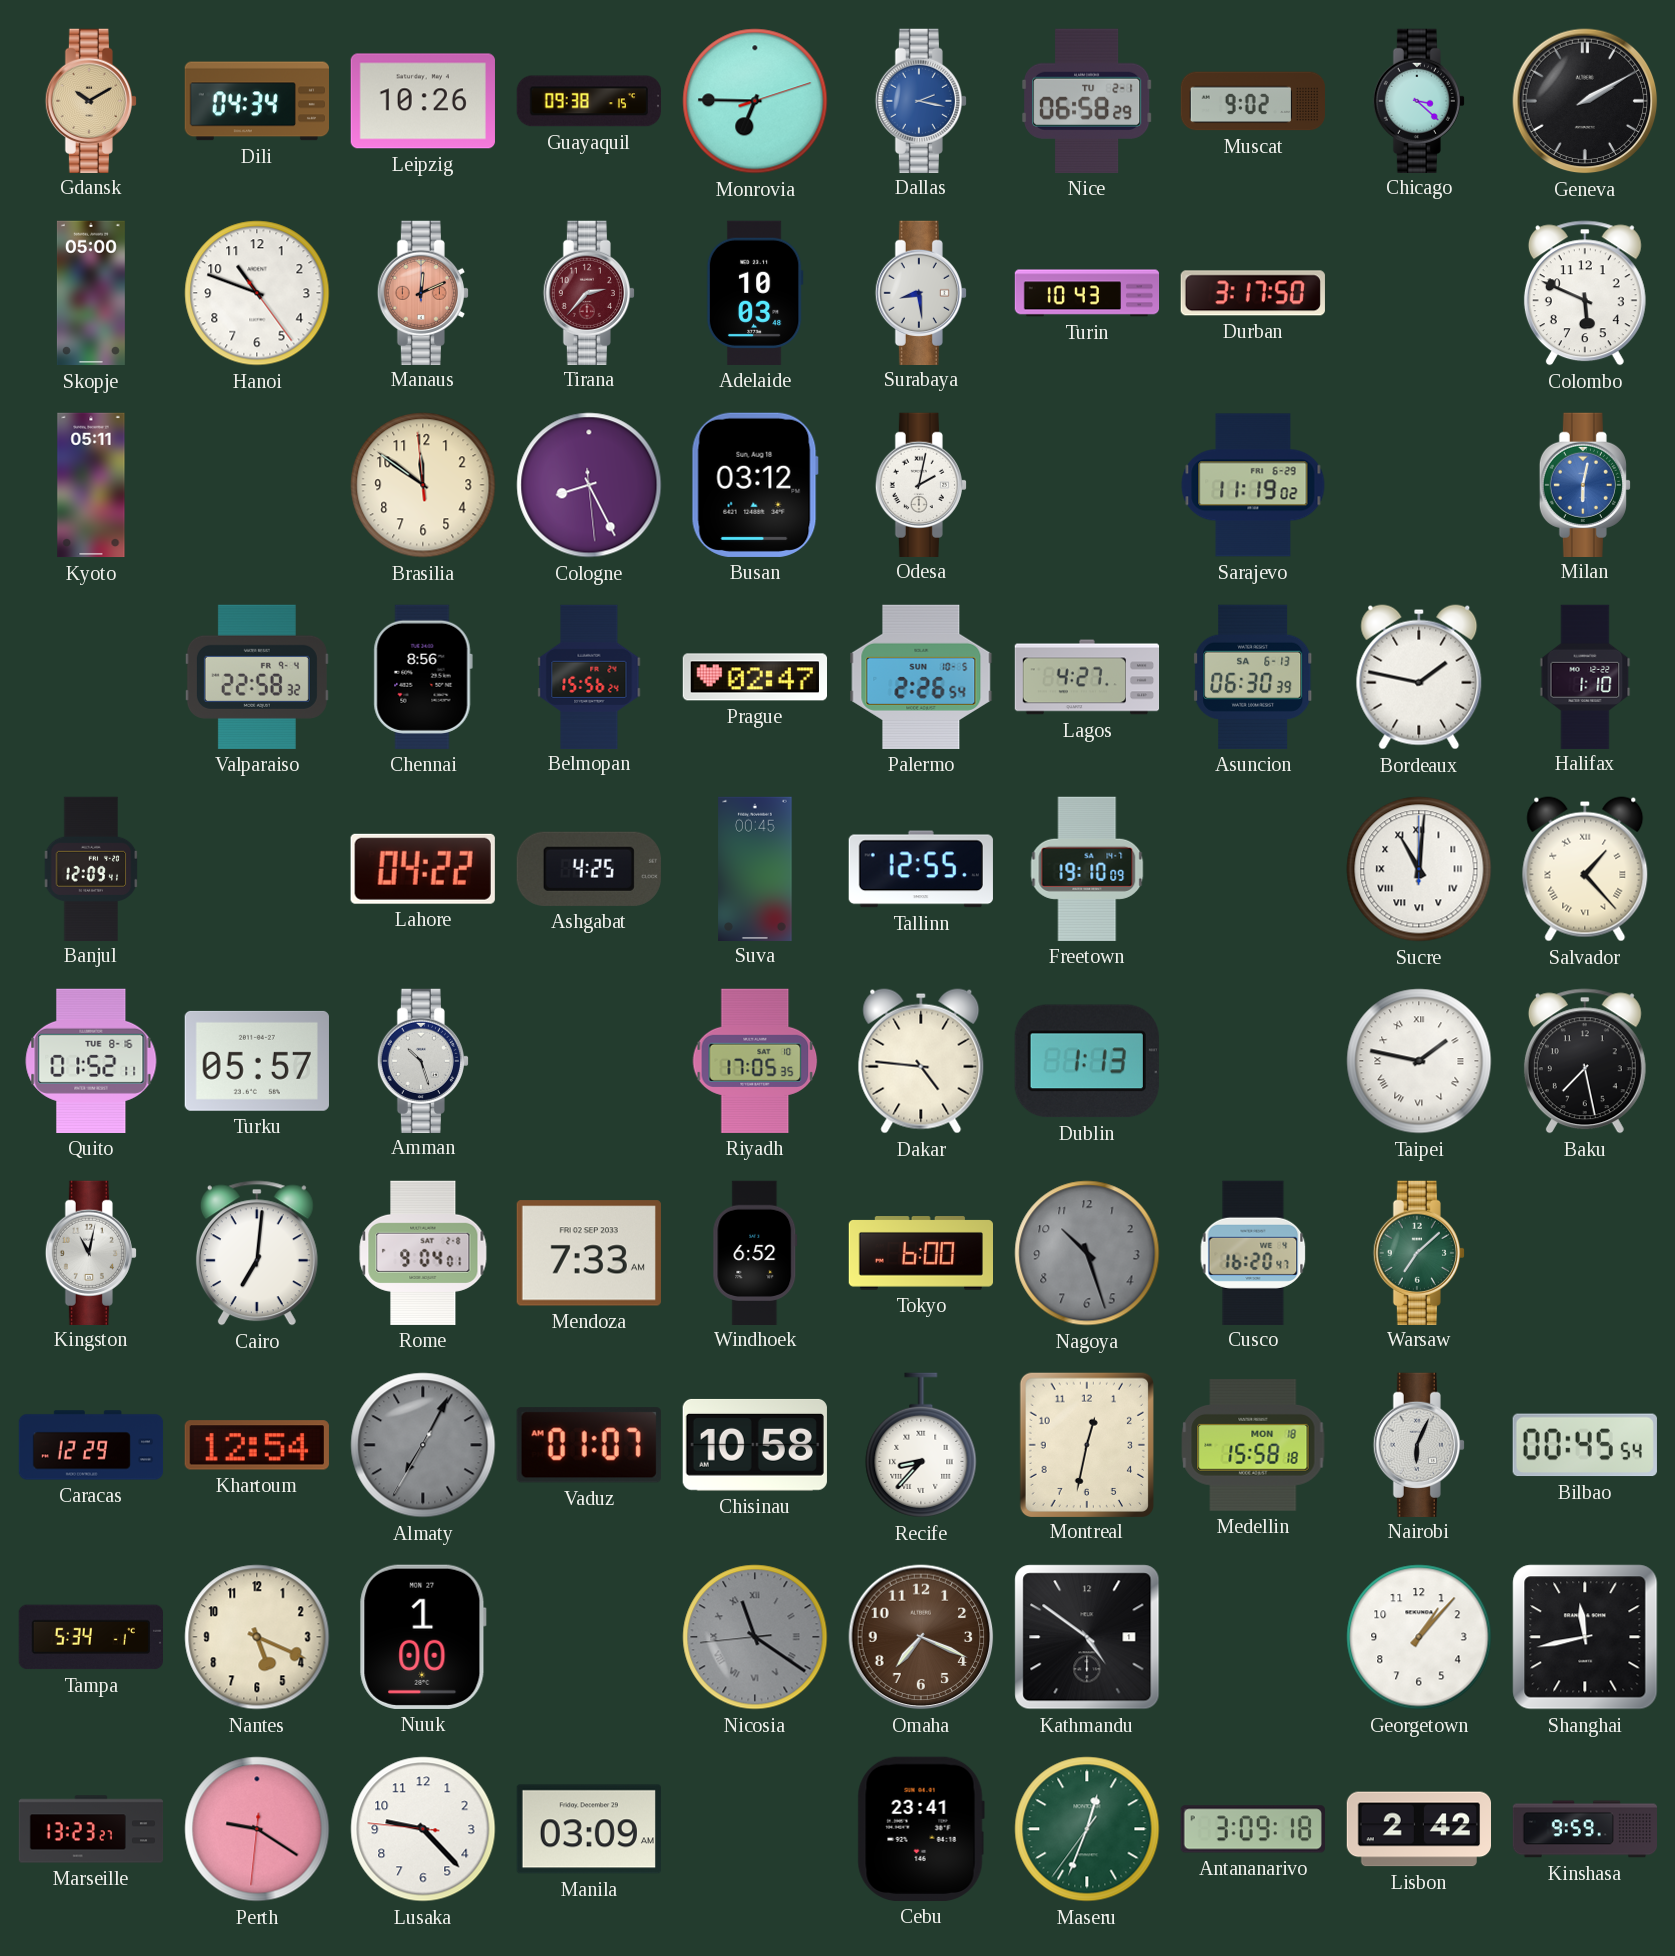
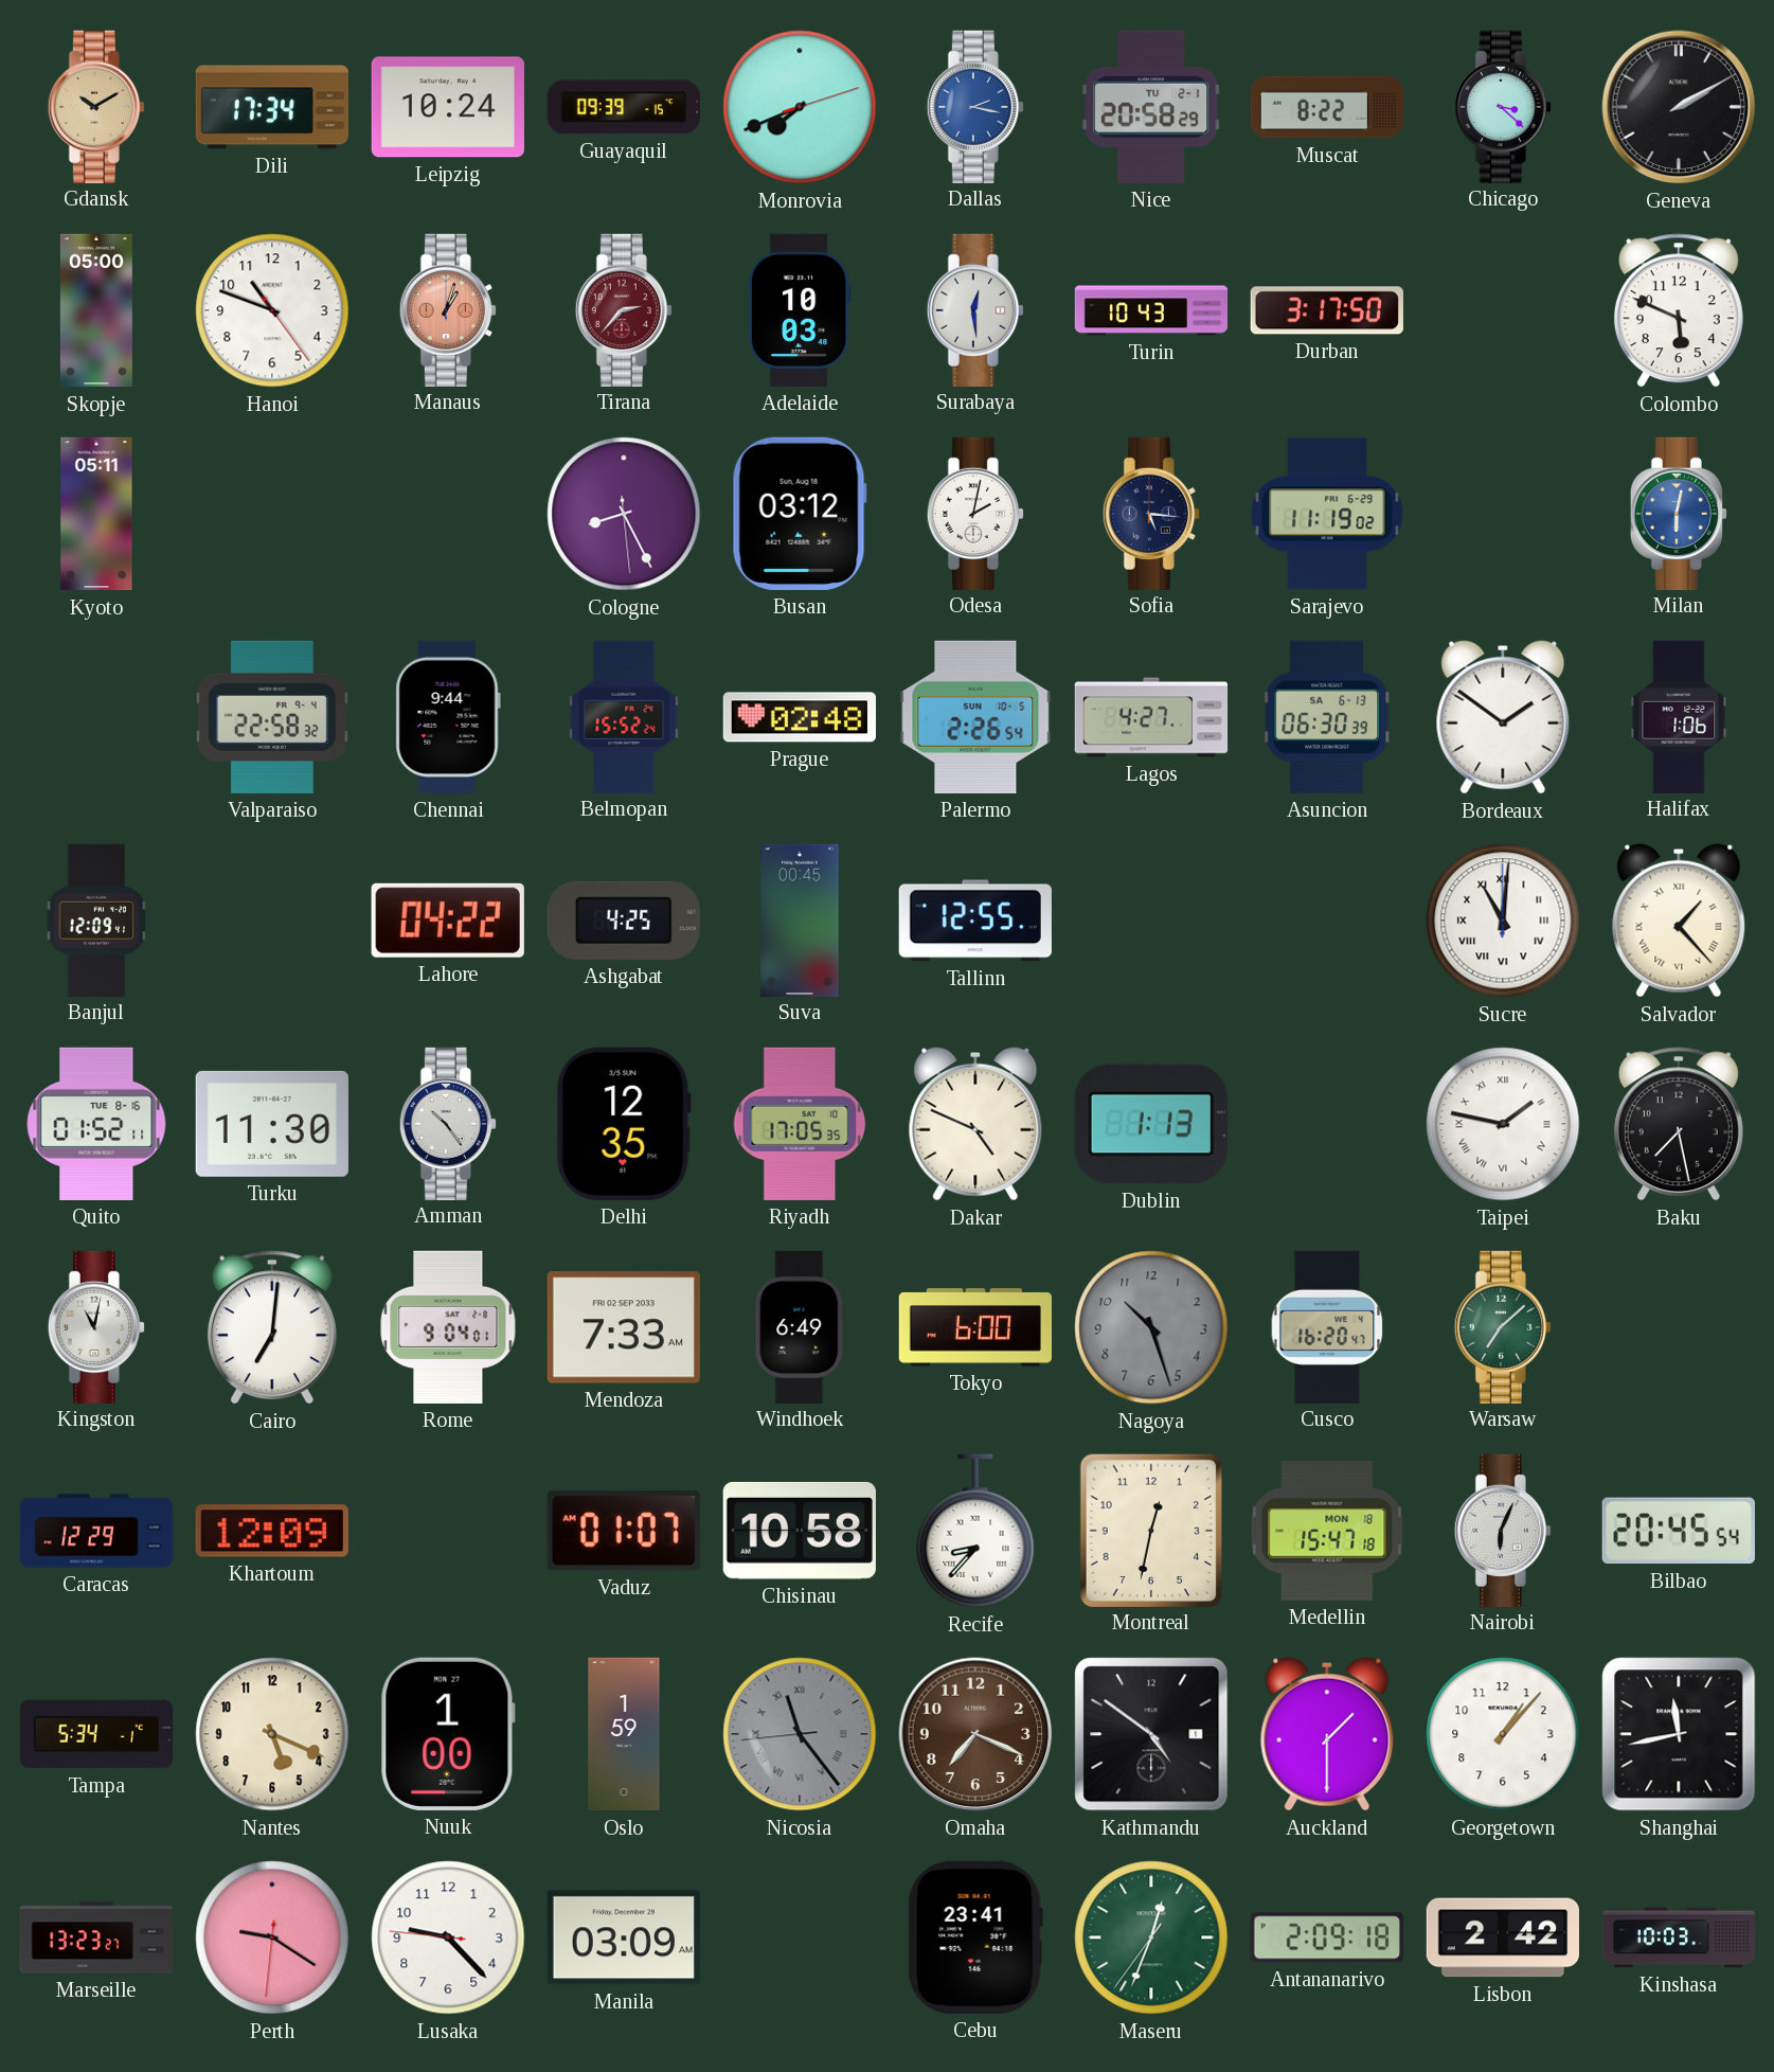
Dili: 04:34 -> 17:34 (271, 107)
Leipzig: 10:26 -> 10:24 (448, 107)
Guayaquil: 09:38 -> 09:39 (624, 107)
Monrovia: 6:45 -> 7:41 (800, 107)
Nice: 06:58 -> 20:58 (1152, 107)
Muscat: 9:02 -> 8:22 (1326, 107)
Manaus: 12:11 -> 1:03 (448, 309)
Surabaya: 8:29 -> 12:29 (975, 309)
Brasilia: 11:50 -> none (423, 485)
Sofia: none -> 5:16 (1151, 513)
Chennai: 8:56 -> 9:44 (448, 717)
Belmopan: 15:56 -> 15:52 (624, 716)
Prague: 02:47 -> 02:48 (799, 717)
Bordeaux: 1:47 -> 1:51 (1503, 717)
Halifax: 1:10 -> 1:06 (1679, 716)
Freetown: 19:10 -> none (1087, 869)
Turku: 05:57 -> 11:30 (272, 1124)
Amman: 10:27 -> 10:24 (448, 1123)
Delhi: none -> 12:35 (624, 1124)
Dakar: 4:46 -> 4:49 (975, 1124)
Windhoek: 6:52 -> 6:49 (800, 1326)
Khartoum: 12:54 -> 12:09 (272, 1531)
Almaty: 7:04 -> none (423, 1445)
Medellin: 15:58 -> 15:47 (1327, 1532)
Bilbao: 00:45 -> 20:45 (1679, 1531)
Oslo: none -> 1:59 (624, 1734)
Nicosia: 11:20 -> 11:23 (800, 1734)
Auckland: none -> 1:30 (1327, 1734)
Antananarivo: 3:09 -> 2:09 (1327, 1937)
Kinshasa: 9:59 -> 10:03 (1679, 1937)
